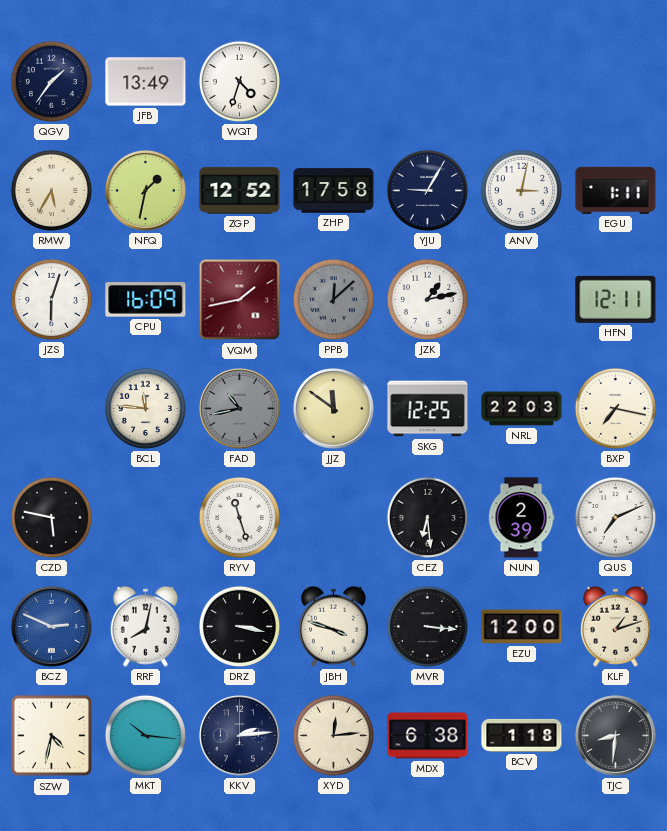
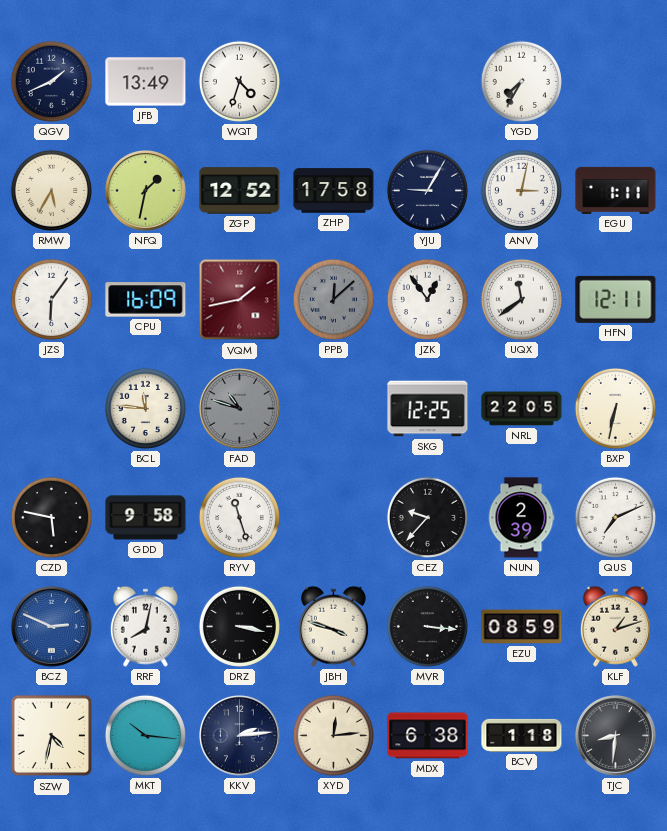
QGV: 1:36 -> 1:41 (51, 81)
YGD: none -> 7:35 (521, 81)
JZS: 6:03 -> 6:06 (51, 299)
JZK: 1:13 -> 12:54 (427, 299)
UQX: none -> 11:39 (521, 299)
FAD: 10:43 -> 10:48 (239, 408)
JJZ: 11:51 -> none (333, 408)
NRL: 22:03 -> 22:05 (522, 409)
BXP: 7:17 -> 6:32 (615, 408)
GDD: none -> 9:58 (146, 518)
CEZ: 6:29 -> 9:37 (427, 517)
EZU: 12:00 -> 08:59 (522, 627)
